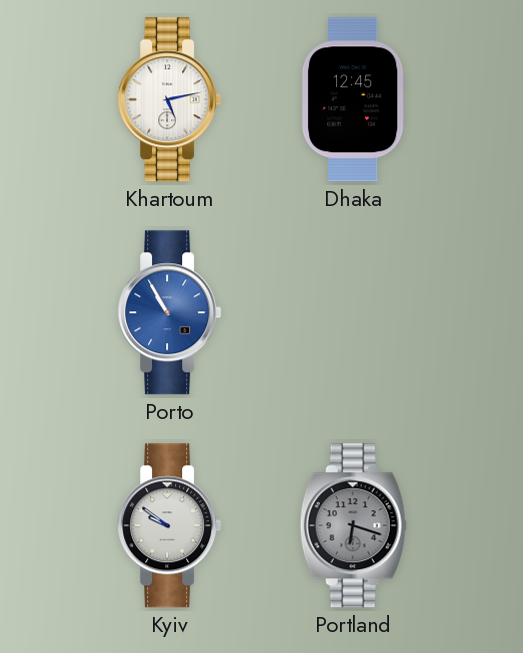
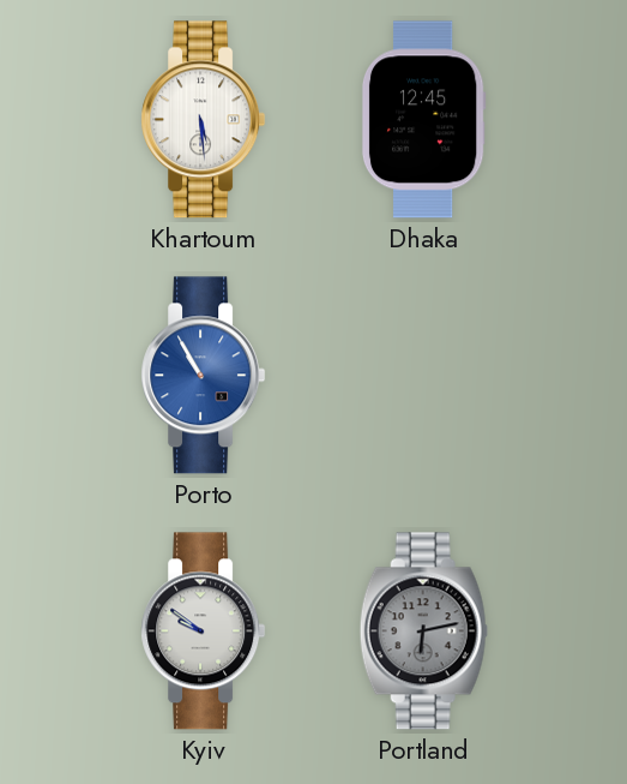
Khartoum: 5:13 -> 5:29 (204, 120)
Portland: 6:18 -> 6:13 (423, 632)
